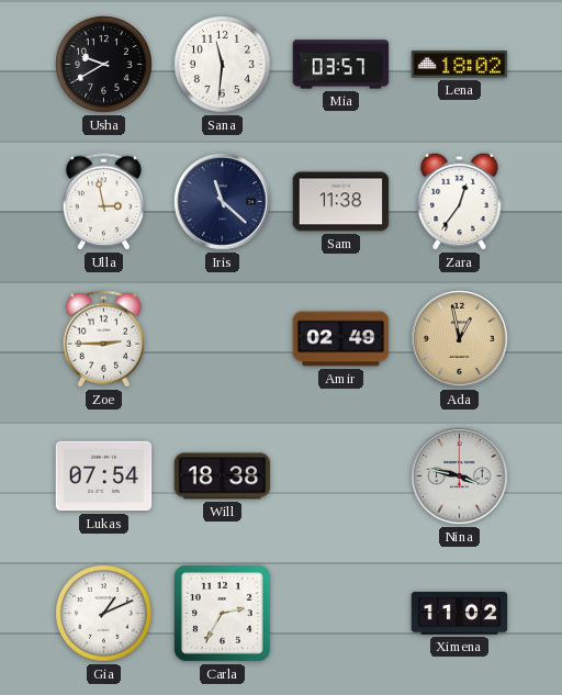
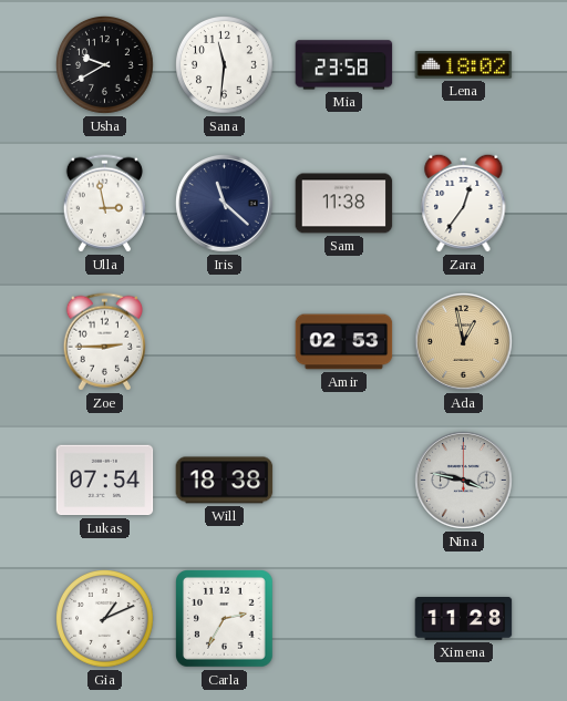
Mia: 03:57 -> 23:58 (344, 65)
Amir: 02:49 -> 02:53 (344, 342)
Ximena: 11:02 -> 11:28 (464, 619)
